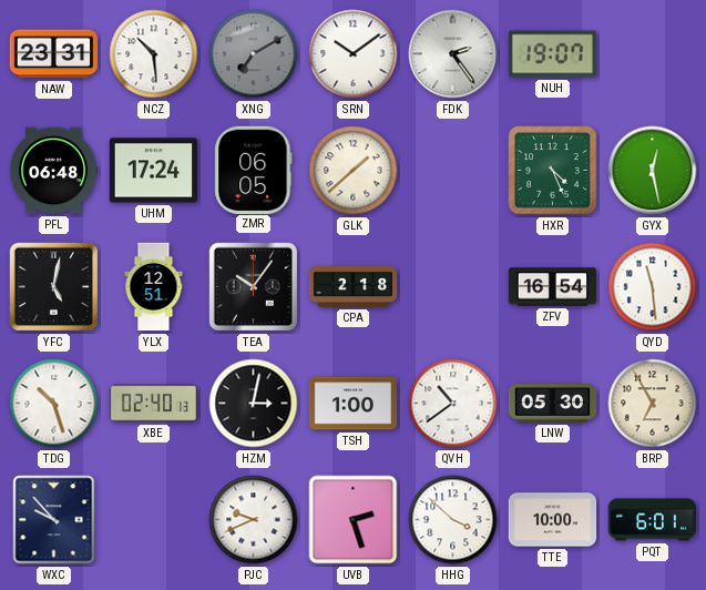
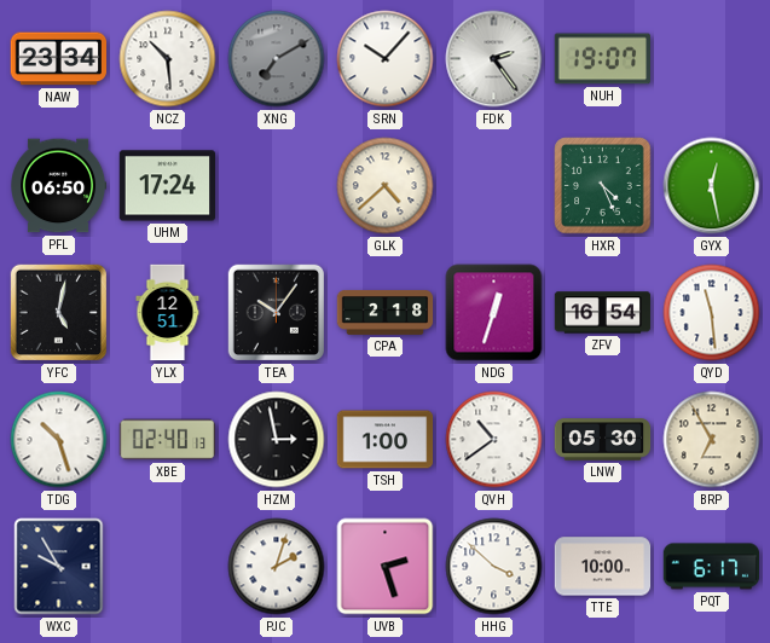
NAW: 23:31 -> 23:34 (59, 59)
SRN: 10:09 -> 10:07 (386, 59)
PFL: 06:48 -> 06:50 (59, 186)
ZMR: 06:05 -> none (254, 170)
GLK: 1:38 -> 4:38 (386, 186)
NDG: none -> 12:33 (494, 313)
HZM: 3:02 -> 2:58 (277, 440)
WXC: 9:53 -> 9:55 (59, 567)
PJC: 9:41 -> 2:03 (277, 567)
PQT: 6:01 -> 6:17 (712, 567)
